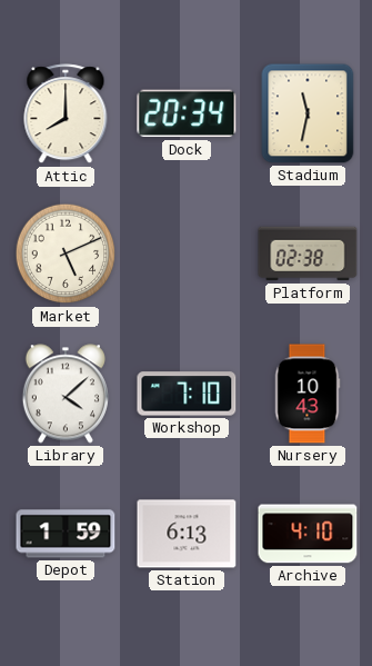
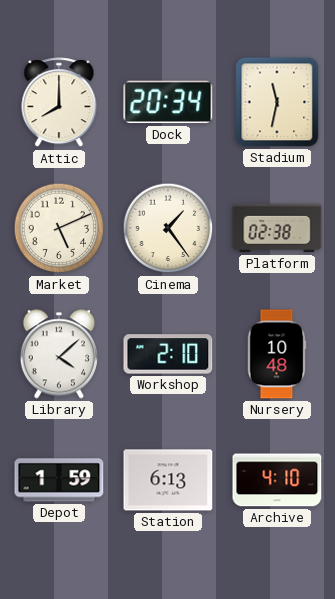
Cinema: none -> 1:24 (168, 228)
Workshop: 7:10 -> 2:10 (168, 354)
Nursery: 10:43 -> 10:48 (277, 354)
